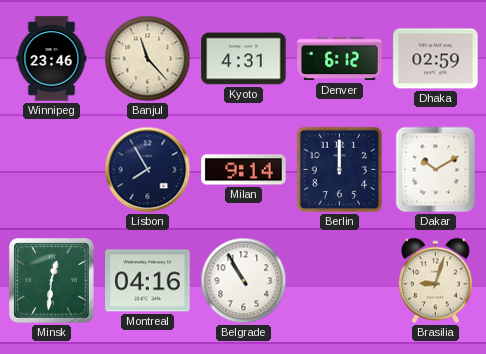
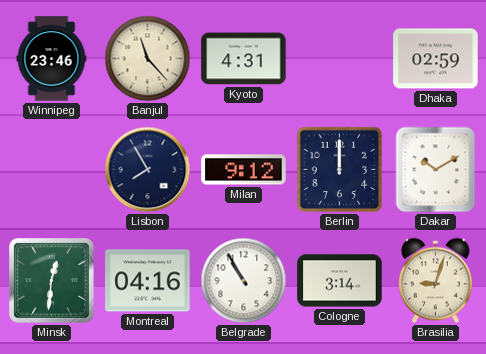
Denver: 6:12 -> none (340, 59)
Milan: 9:14 -> 9:12 (244, 170)
Cologne: none -> 3:14 (340, 281)
